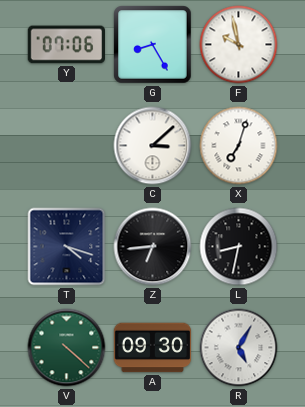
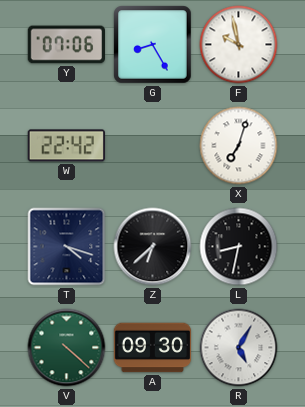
W: none -> 22:42 (66, 146)
C: 3:08 -> none (153, 146)
Z: 6:44 -> 6:38 (153, 247)
